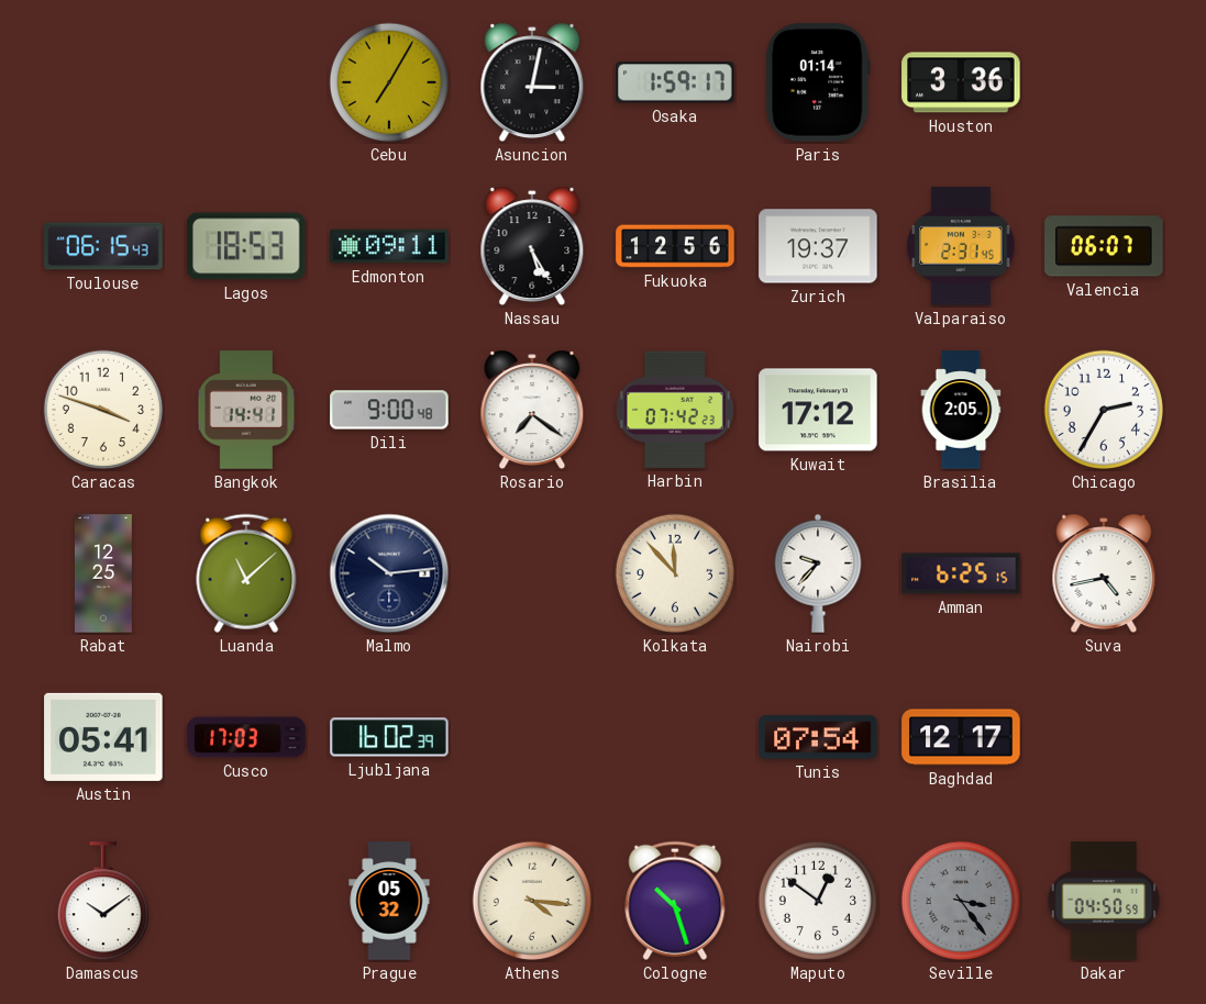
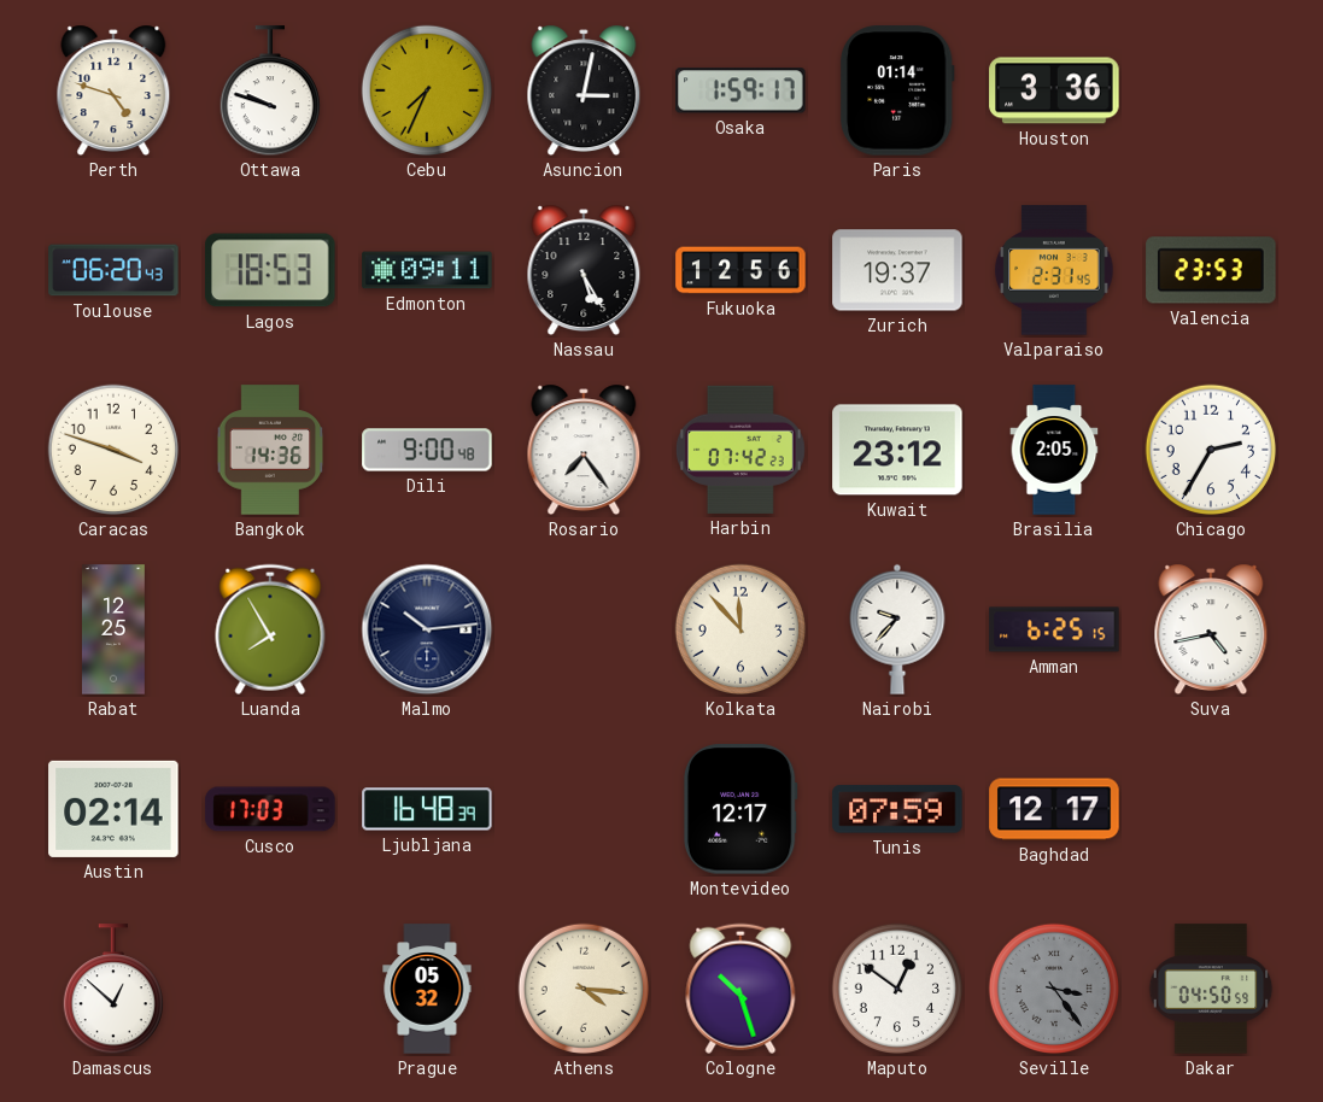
Perth: none -> 4:48 (113, 90)
Ottawa: none -> 9:48 (269, 92)
Cebu: 7:05 -> 7:34 (427, 90)
Toulouse: 06:15 -> 06:20 (113, 270)
Valencia: 06:07 -> 23:53 (1211, 270)
Bangkok: 14:41 -> 14:36 (270, 450)
Rosario: 7:21 -> 7:24 (584, 450)
Kuwait: 17:12 -> 23:12 (897, 450)
Luanda: 11:08 -> 7:55 (270, 629)
Austin: 05:41 -> 02:14 (113, 809)
Ljubljana: 16:02 -> 16:48 (427, 809)
Montevideo: none -> 12:17 (740, 809)
Tunis: 07:54 -> 07:59 (897, 809)
Damascus: 10:09 -> 12:52 (112, 990)
